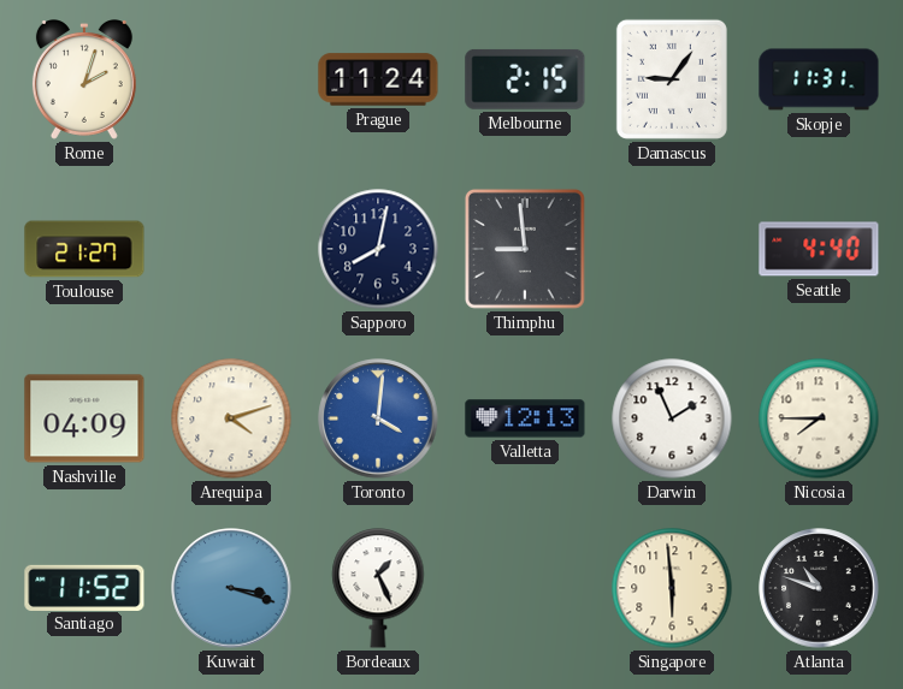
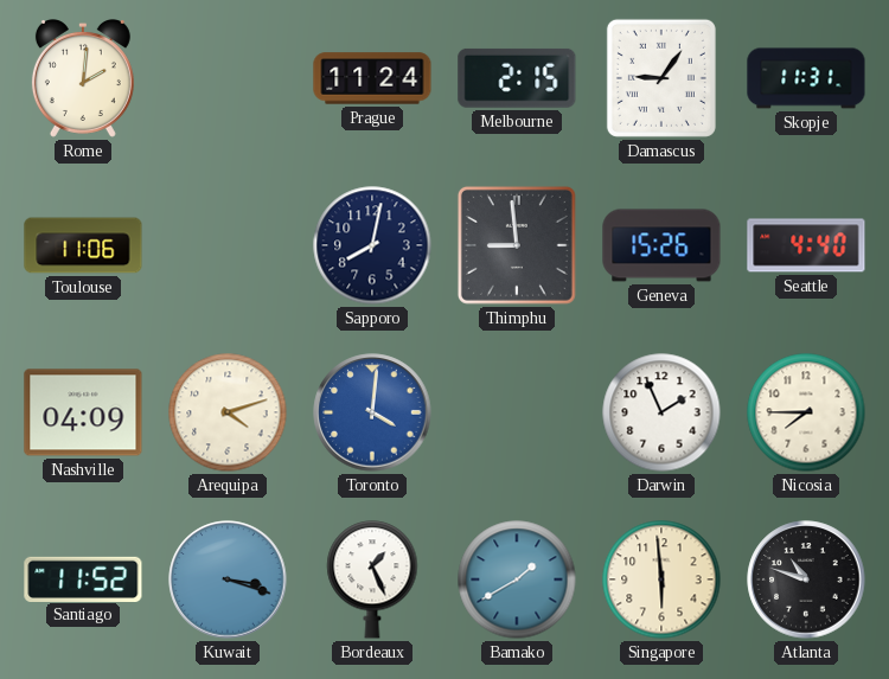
Rome: 2:03 -> 2:01 (83, 79)
Toulouse: 21:27 -> 11:06 (83, 245)
Geneva: none -> 15:26 (661, 245)
Valletta: 12:13 -> none (525, 418)
Bamako: none -> 1:40 (517, 579)
